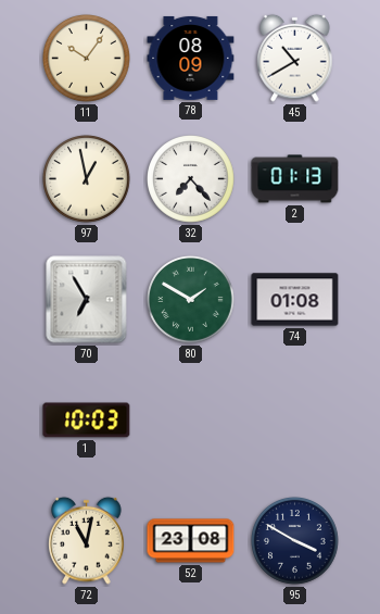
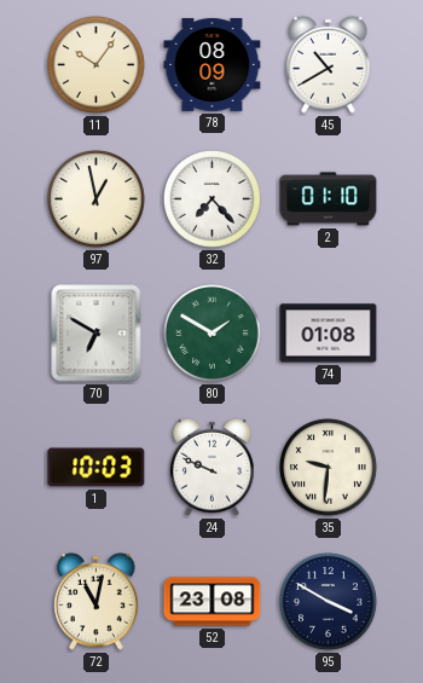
2: 01:13 -> 01:10 (329, 199)
70: 6:55 -> 6:50 (97, 334)
24: none -> 9:49 (213, 467)
35: none -> 9:31 (329, 468)
